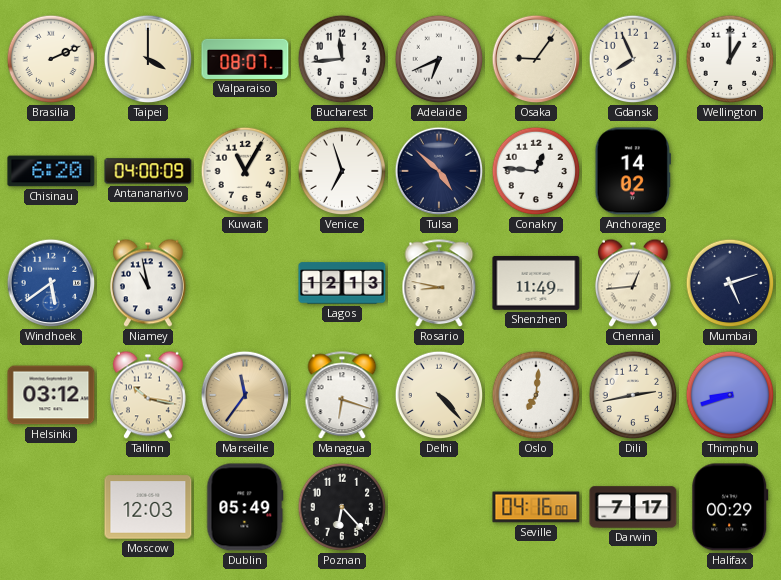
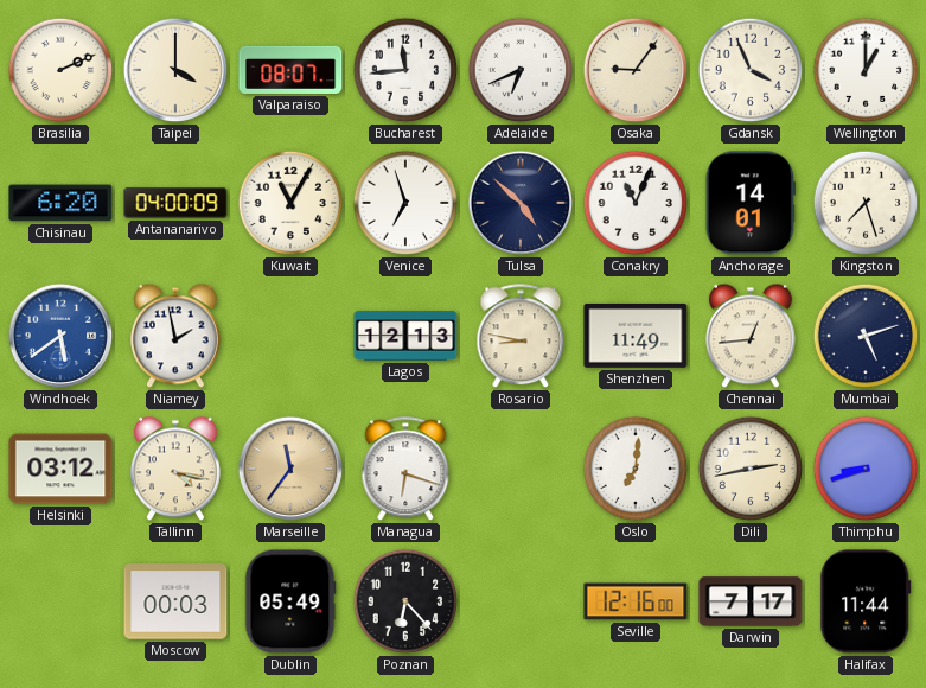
Gdansk: 7:56 -> 3:56 (751, 70)
Conakry: 12:46 -> 11:04 (636, 203)
Anchorage: 14:02 -> 14:01 (749, 203)
Kingston: none -> 7:27 (866, 203)
Niamey: 10:58 -> 1:58 (175, 336)
Tallinn: 10:17 -> 4:17 (175, 469)
Delhi: 4:23 -> none (439, 395)
Moscow: 12:03 -> 00:03 (175, 601)
Seville: 04:16 -> 12:16 (636, 601)
Halifax: 00:29 -> 11:44 (866, 601)
